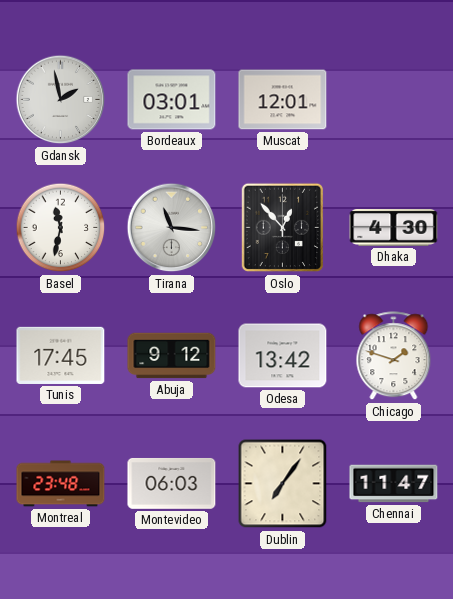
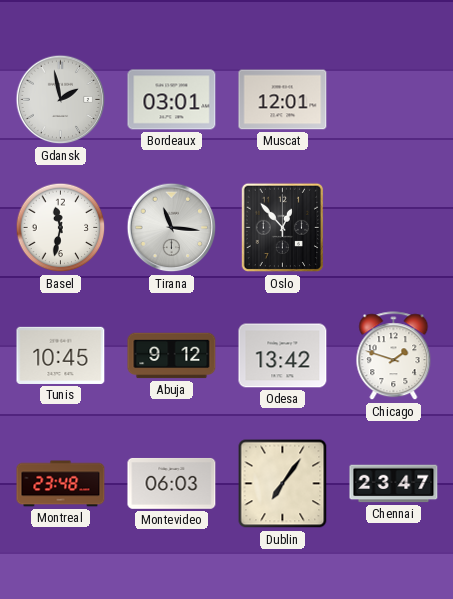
Dhaka: 4:30 -> none (394, 227)
Tunis: 17:45 -> 10:45 (61, 355)
Chennai: 11:47 -> 23:47 (394, 484)
